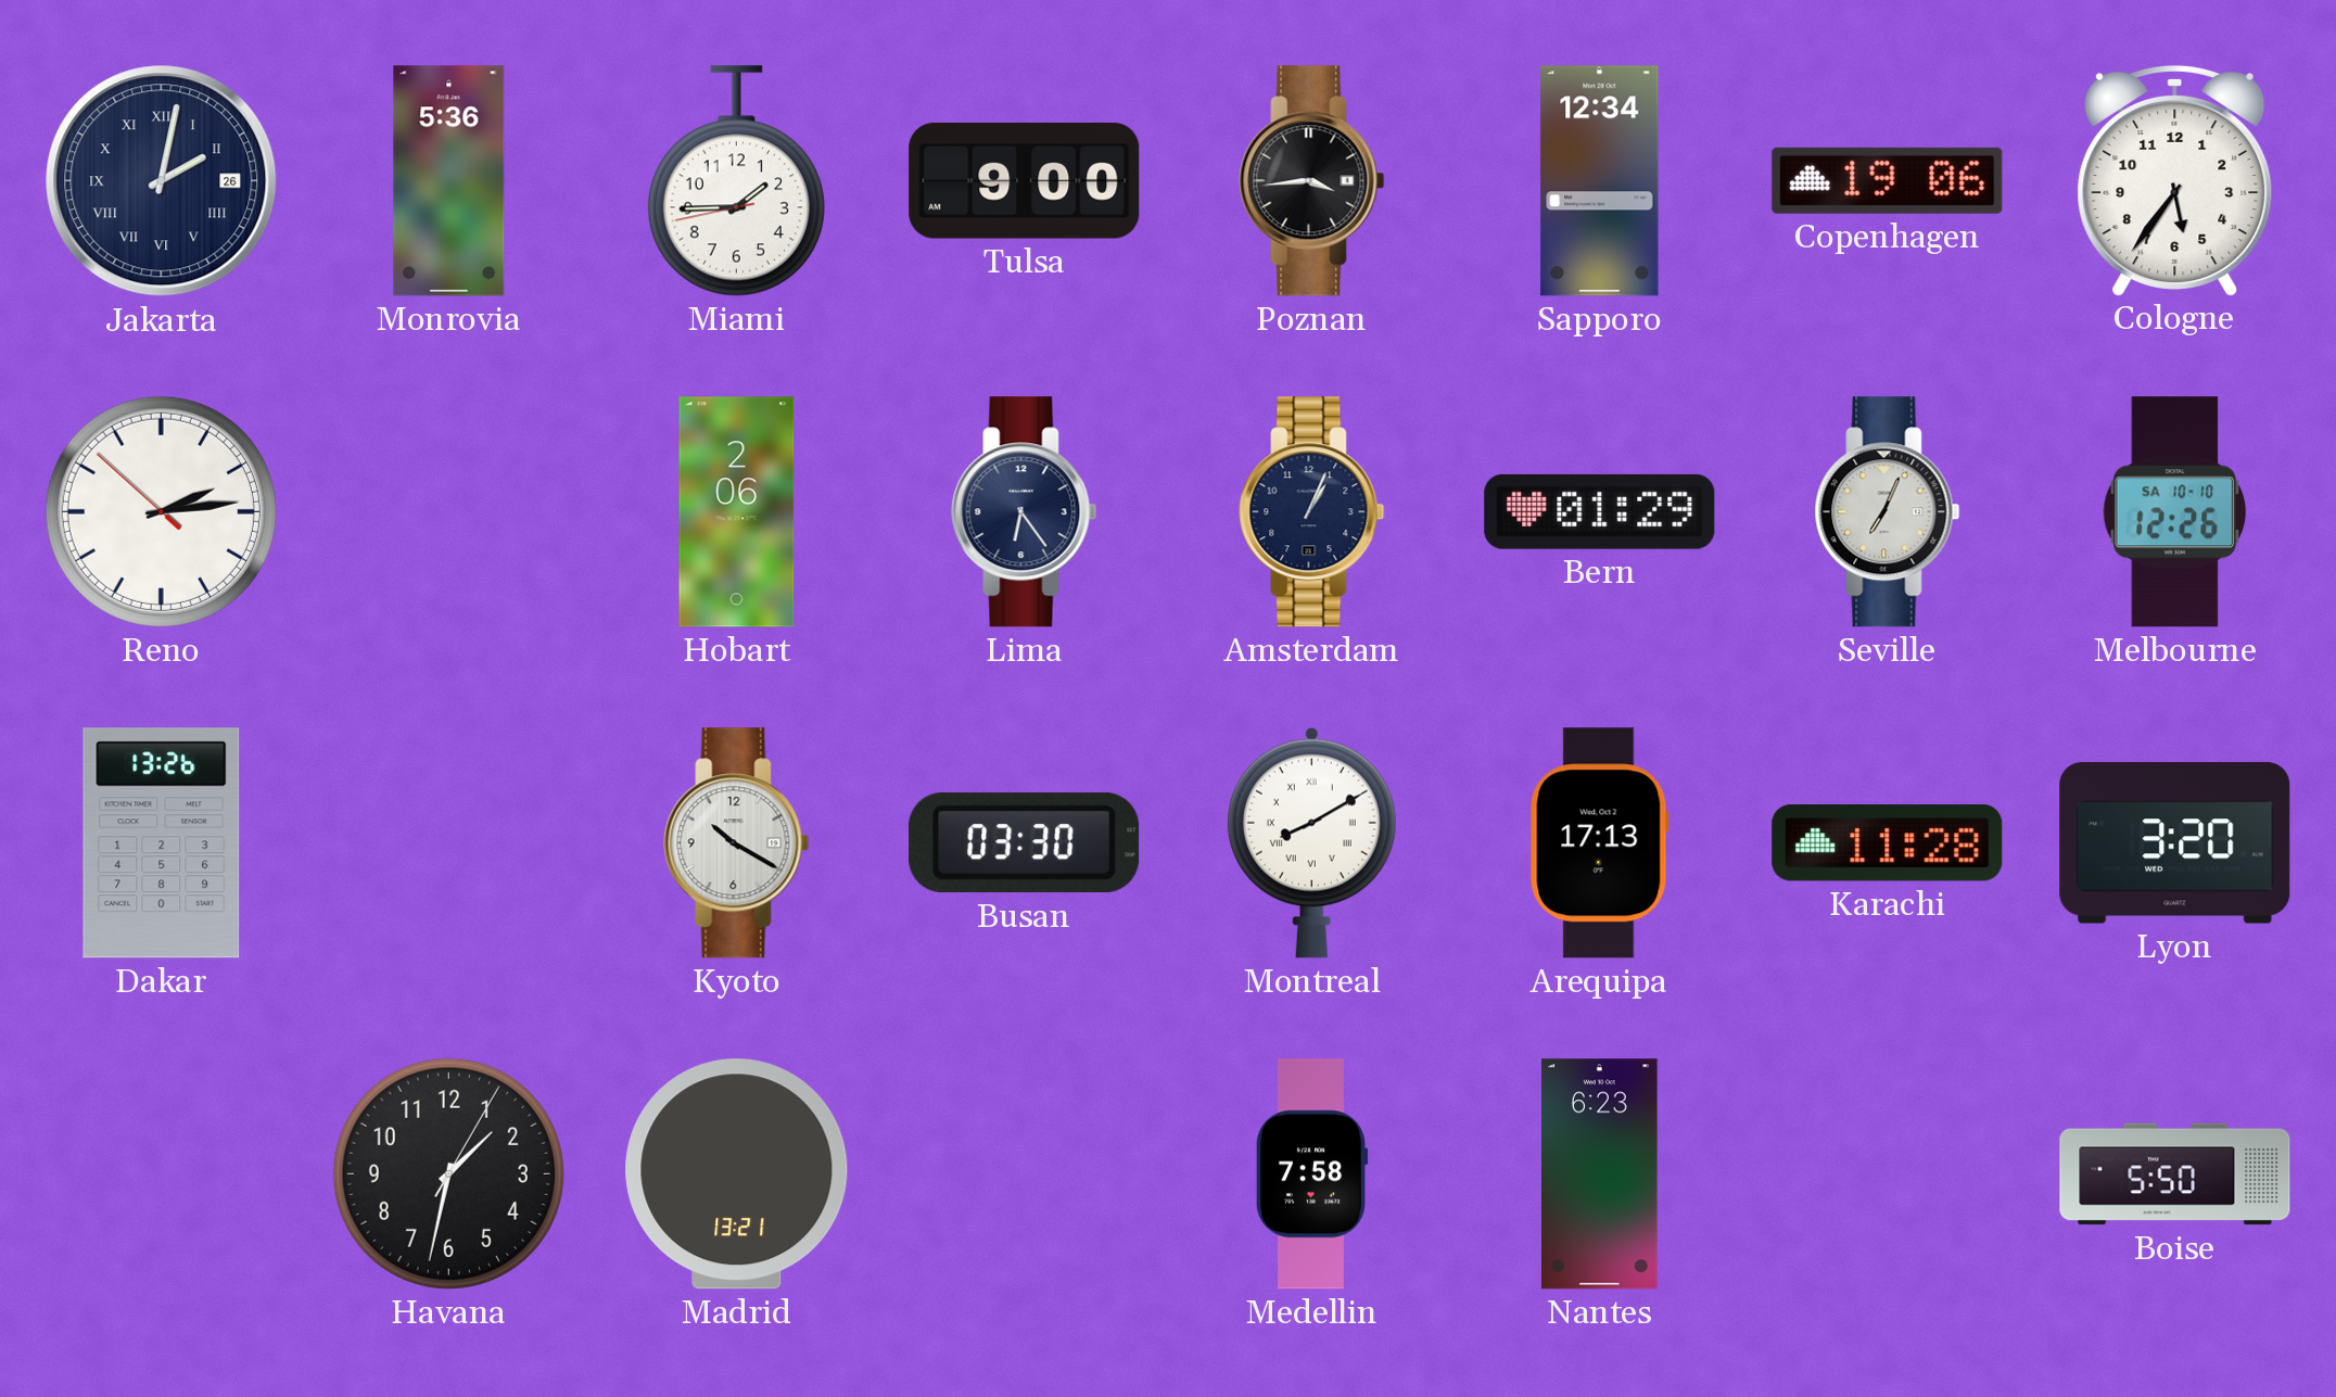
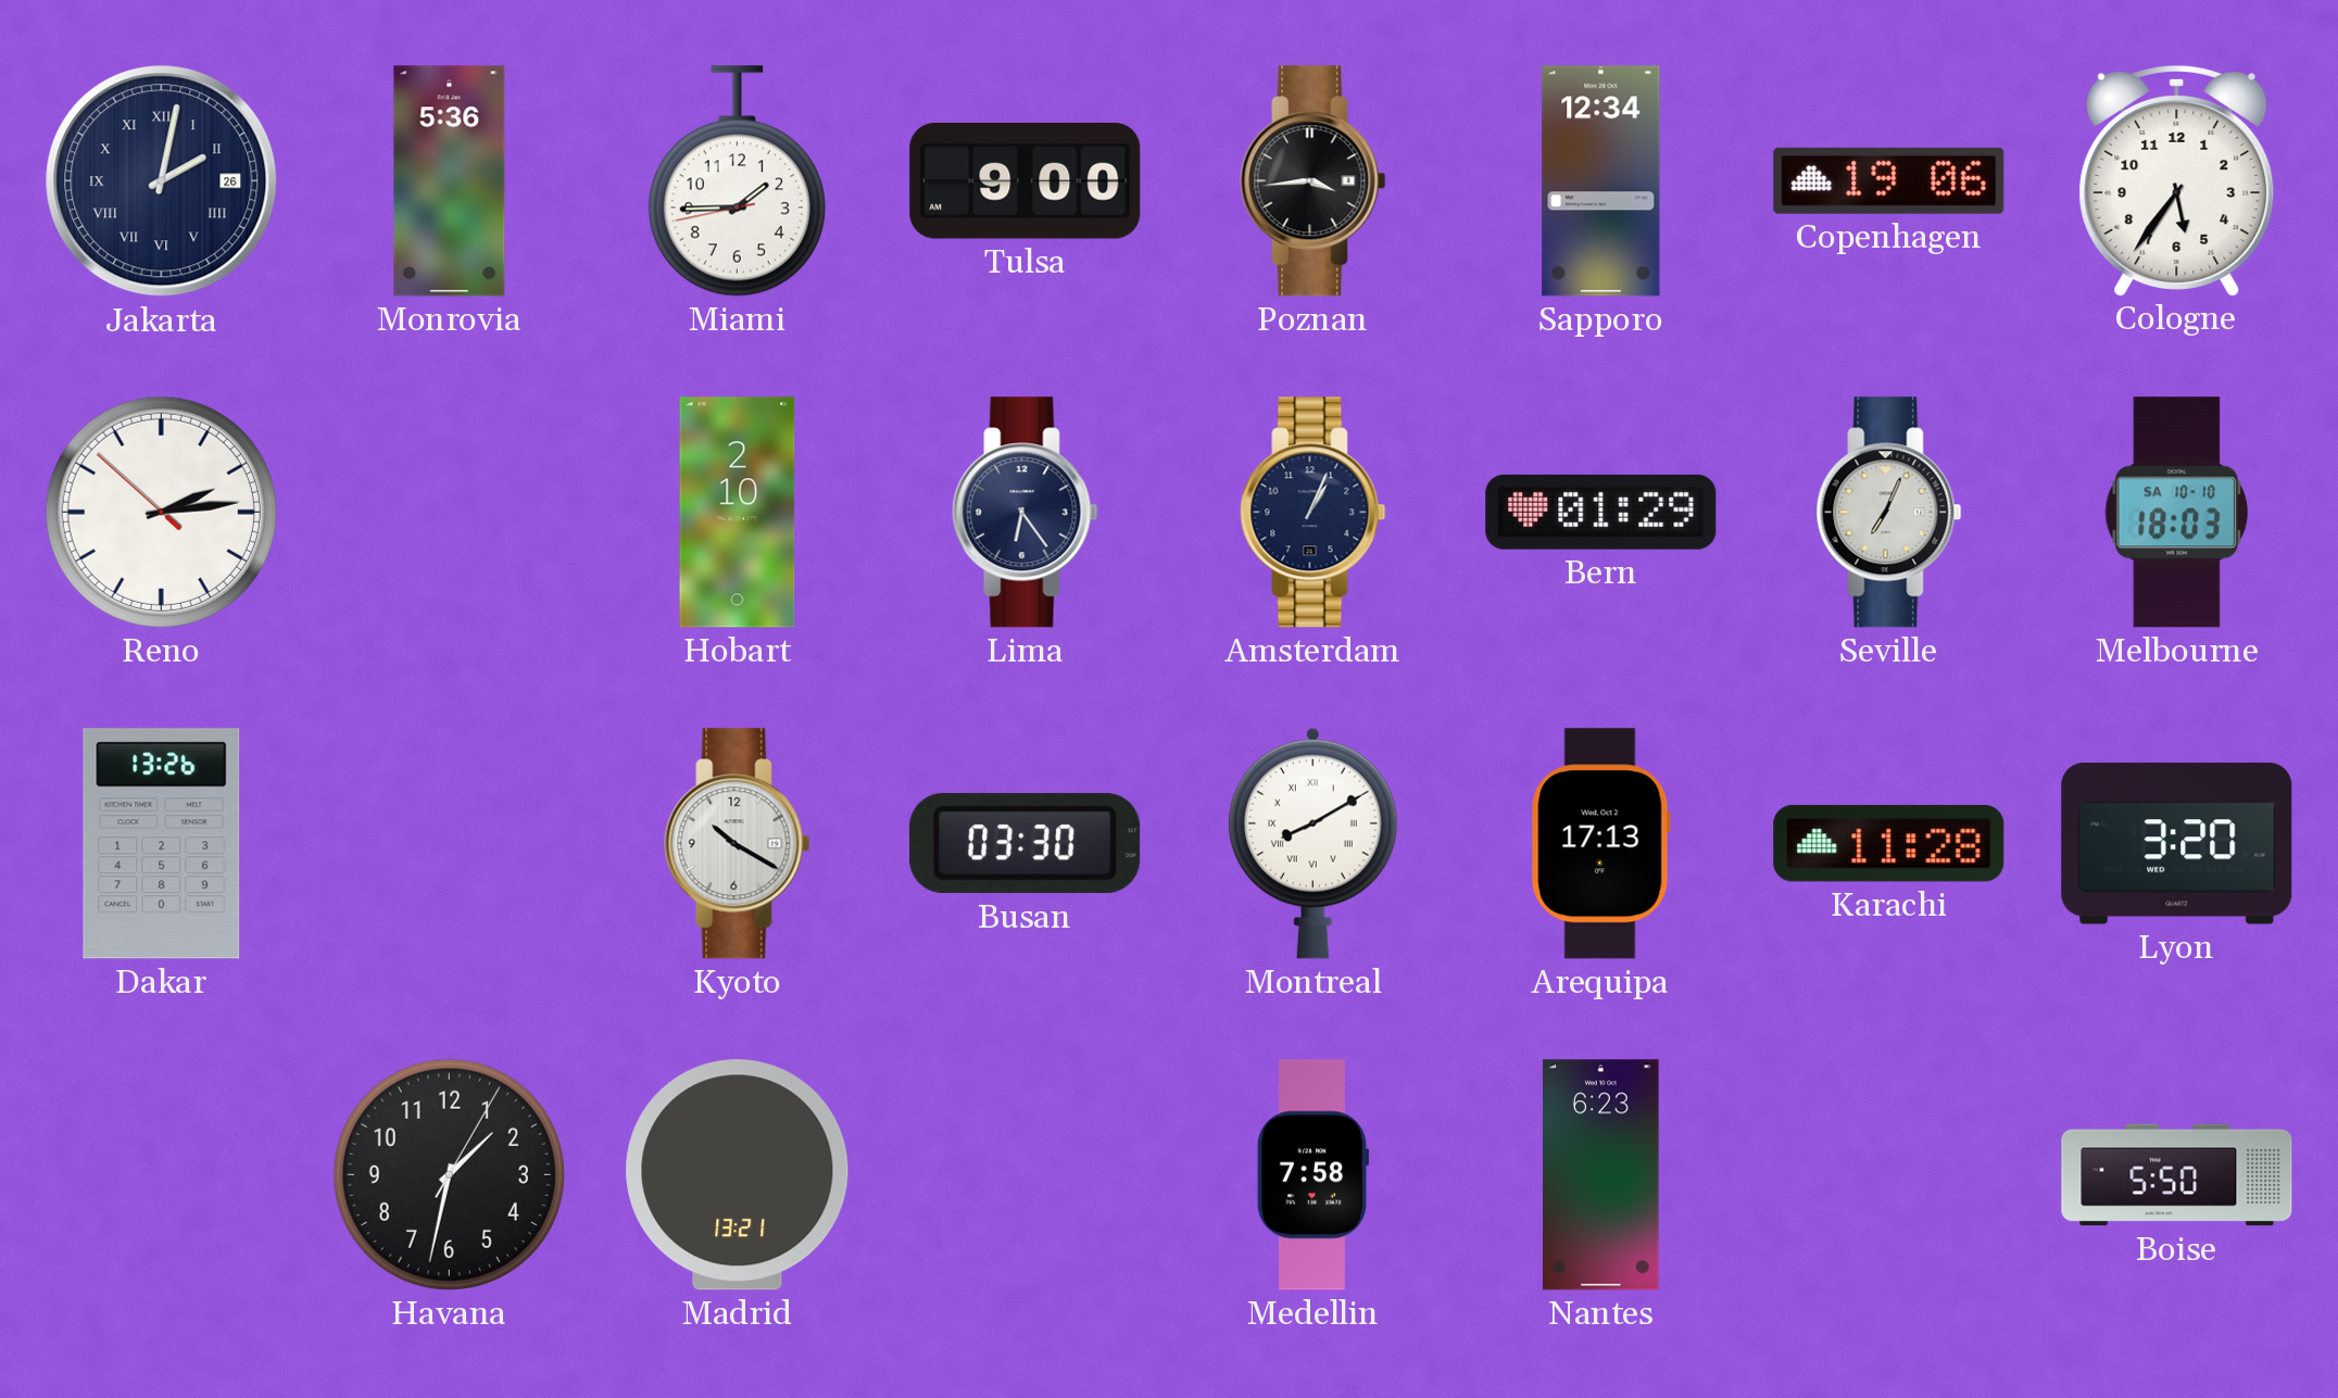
Hobart: 2:06 -> 2:10 (738, 513)
Melbourne: 12:26 -> 18:03 (2177, 513)
